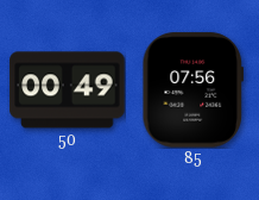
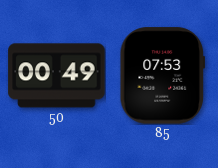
85: 07:56 -> 07:53 (162, 76)
